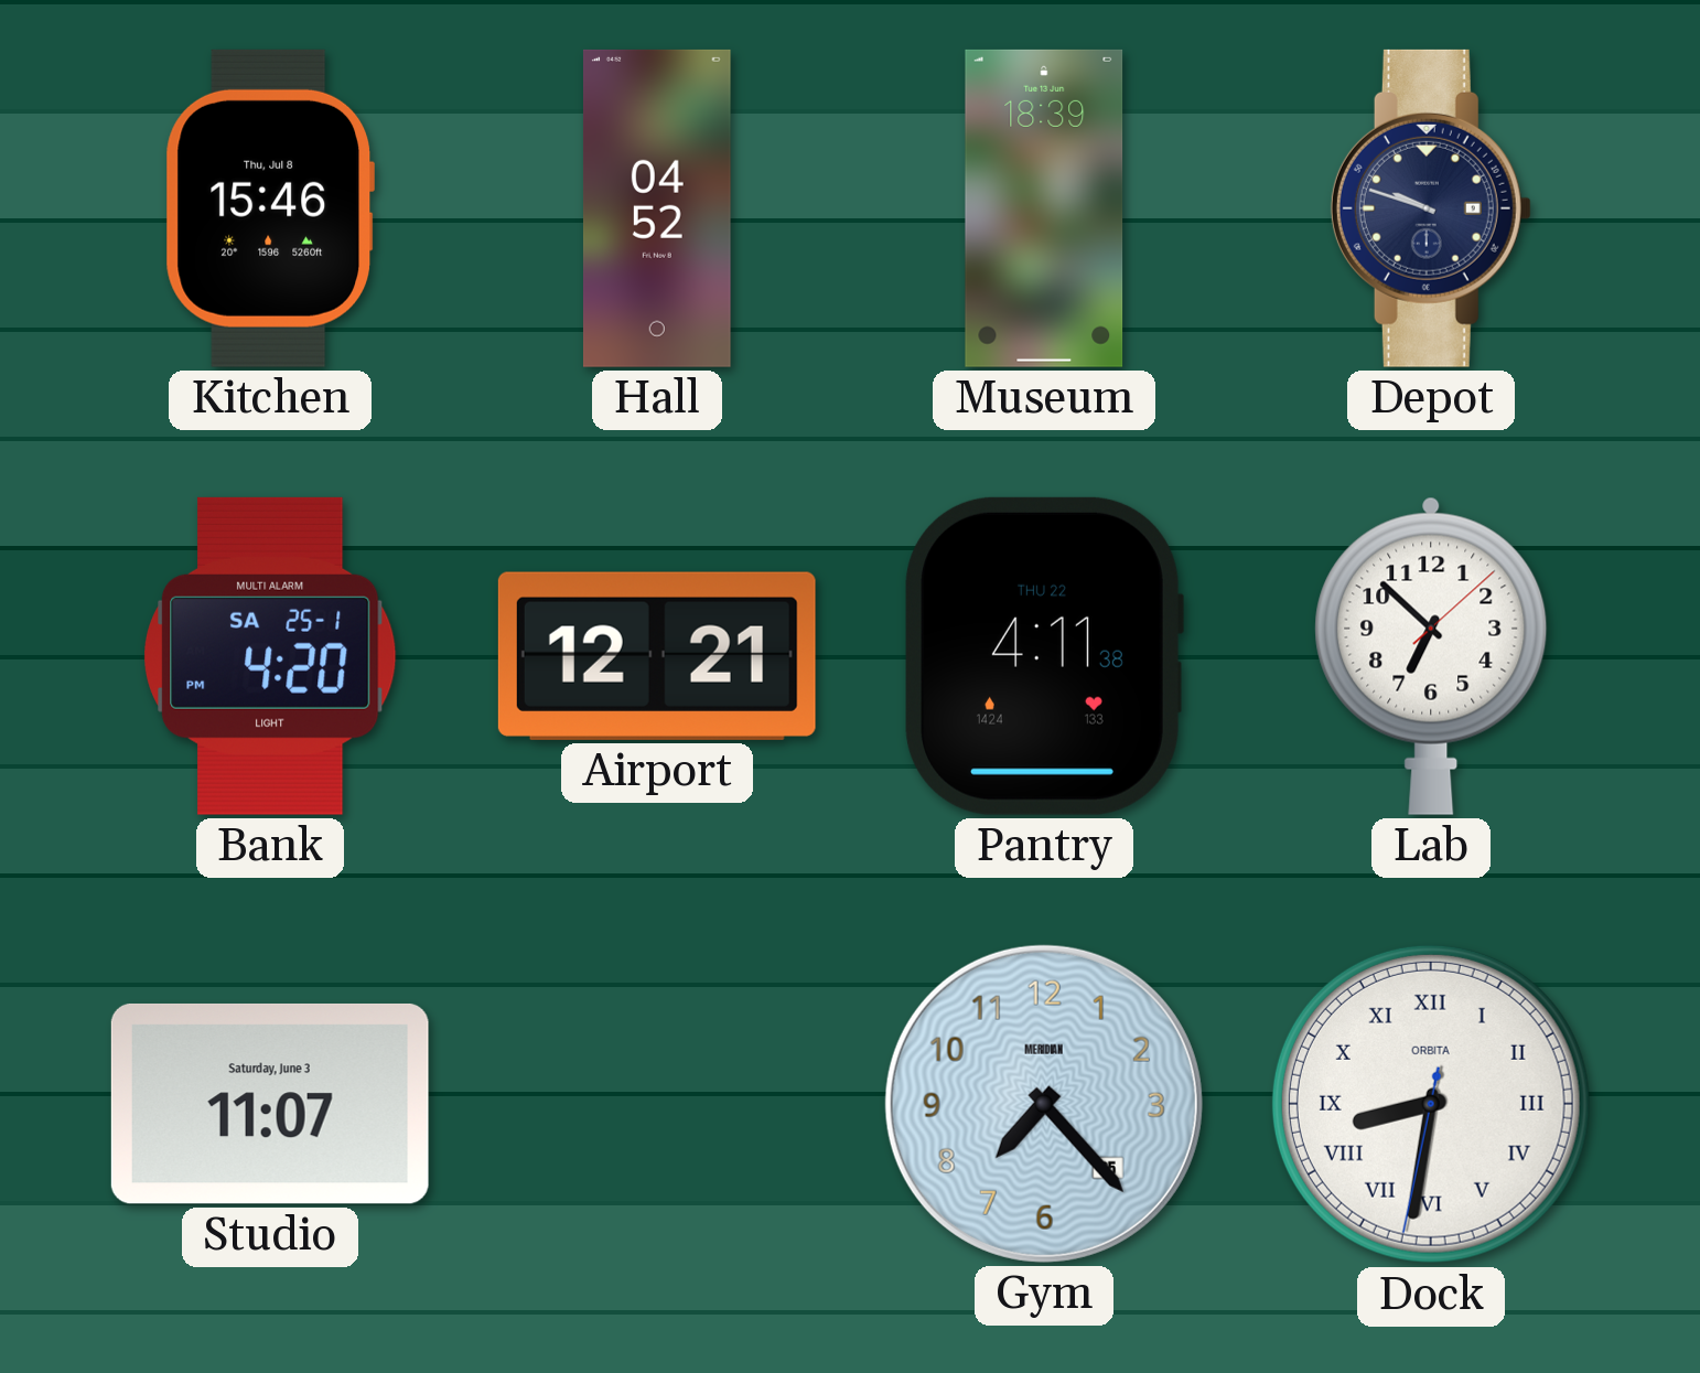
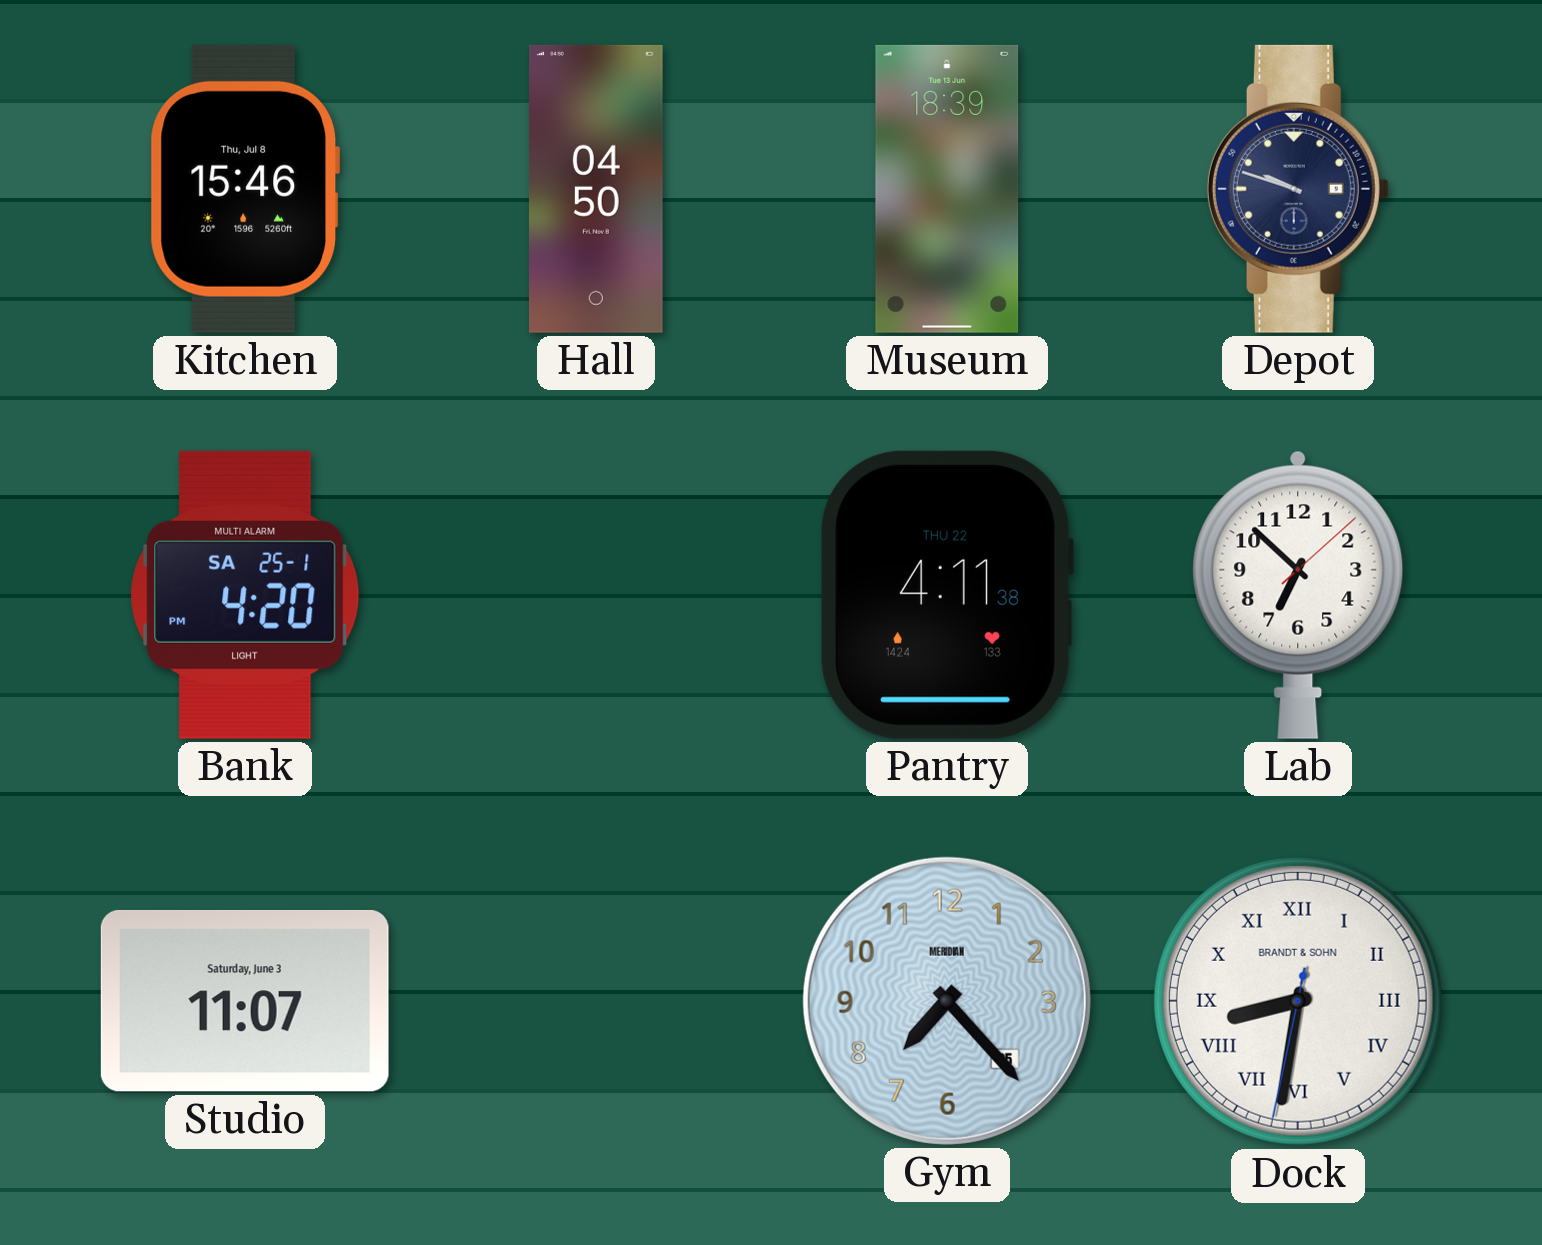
Hall: 04:52 -> 04:50 (596, 189)
Airport: 12:21 -> none (657, 656)
Dock brand: ORBITA -> BRANDT & SOHN (1298, 1001)
